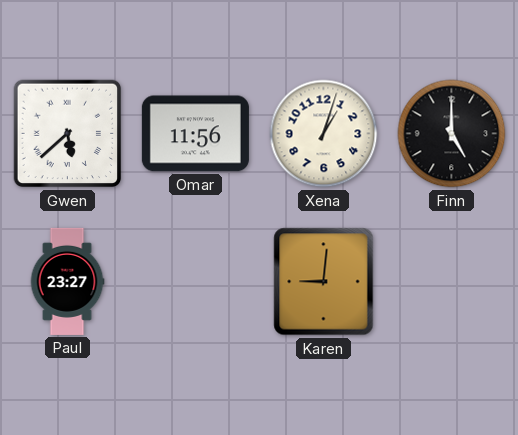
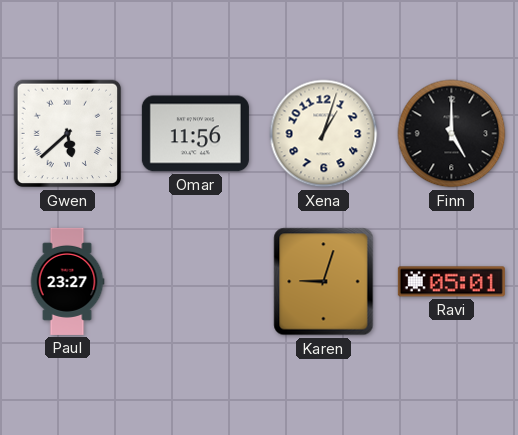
Karen: 9:01 -> 9:03 (324, 282)
Ravi: none -> 05:01 (451, 282)
